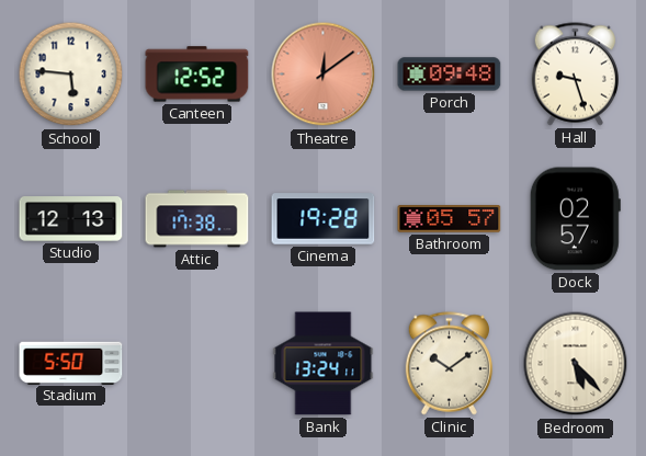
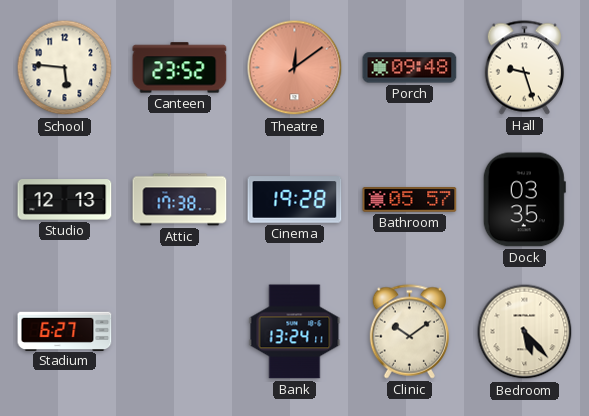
Canteen: 12:52 -> 23:52 (180, 68)
Dock: 02:57 -> 03:35 (524, 200)
Stadium: 5:50 -> 6:27 (65, 331)
